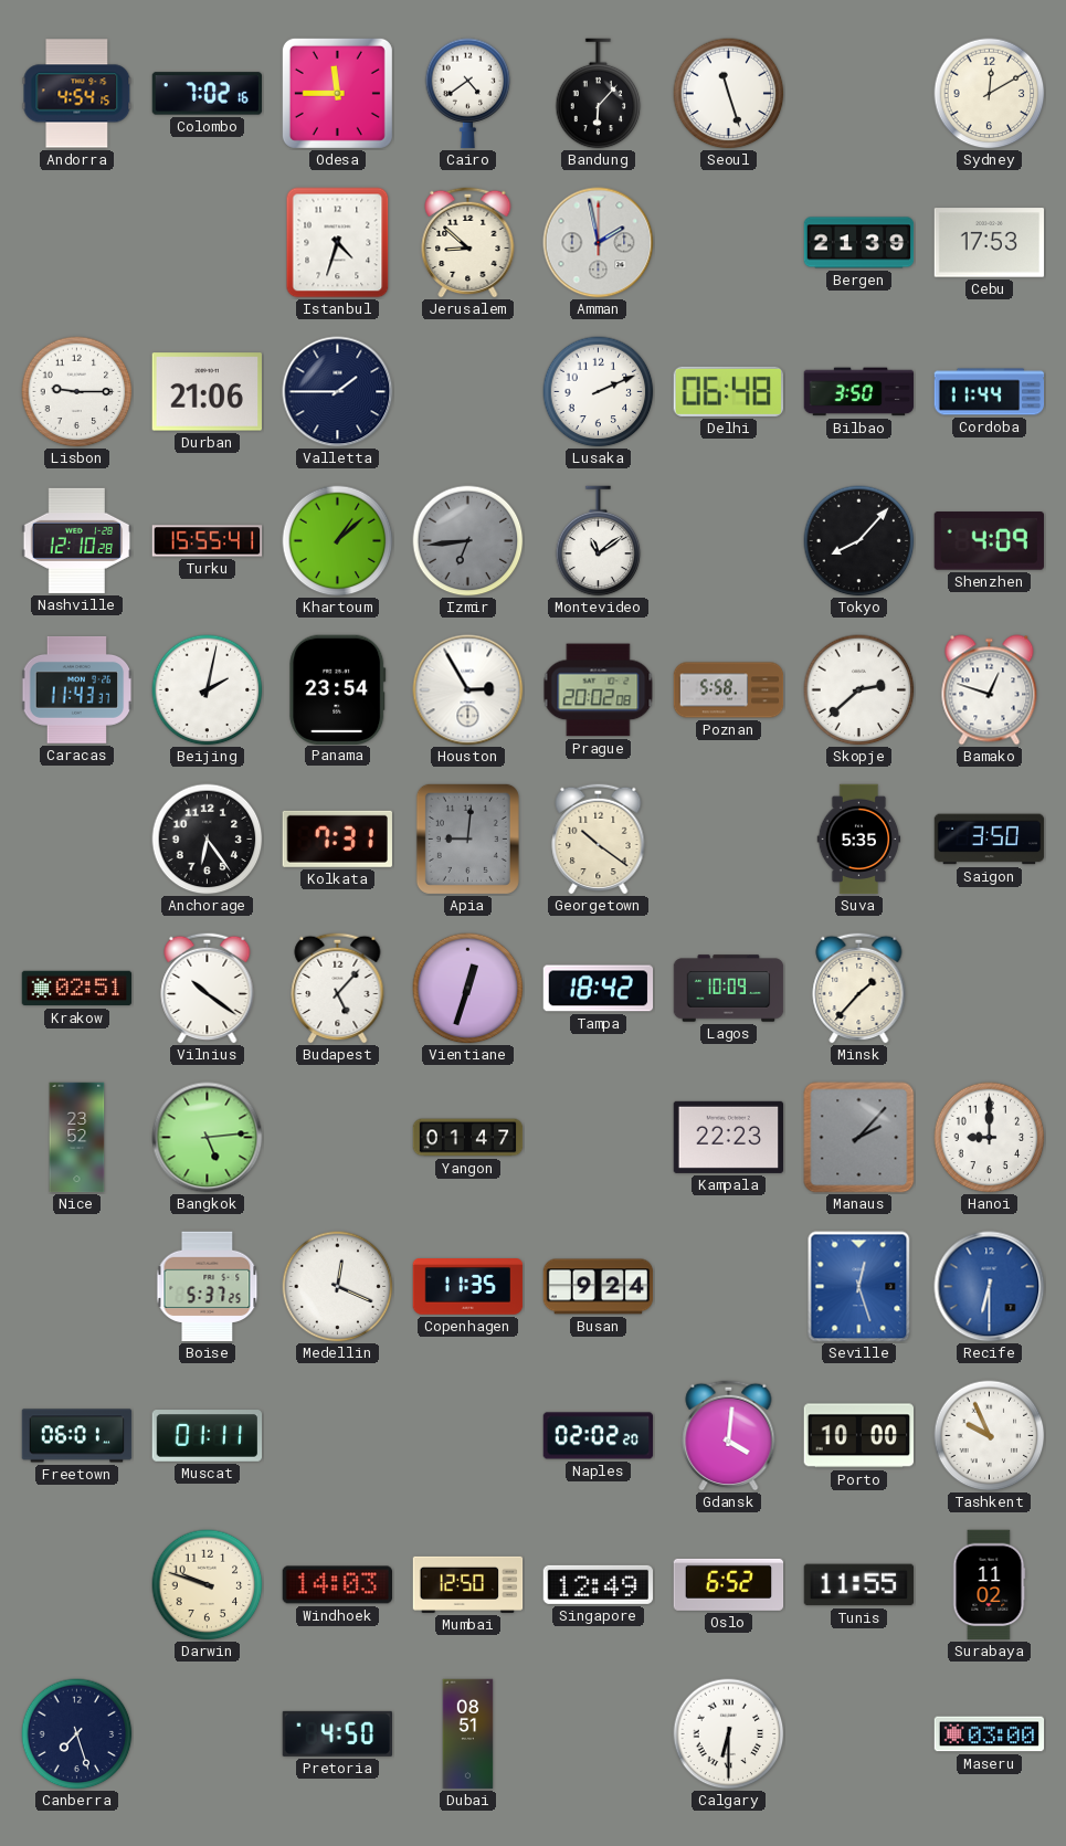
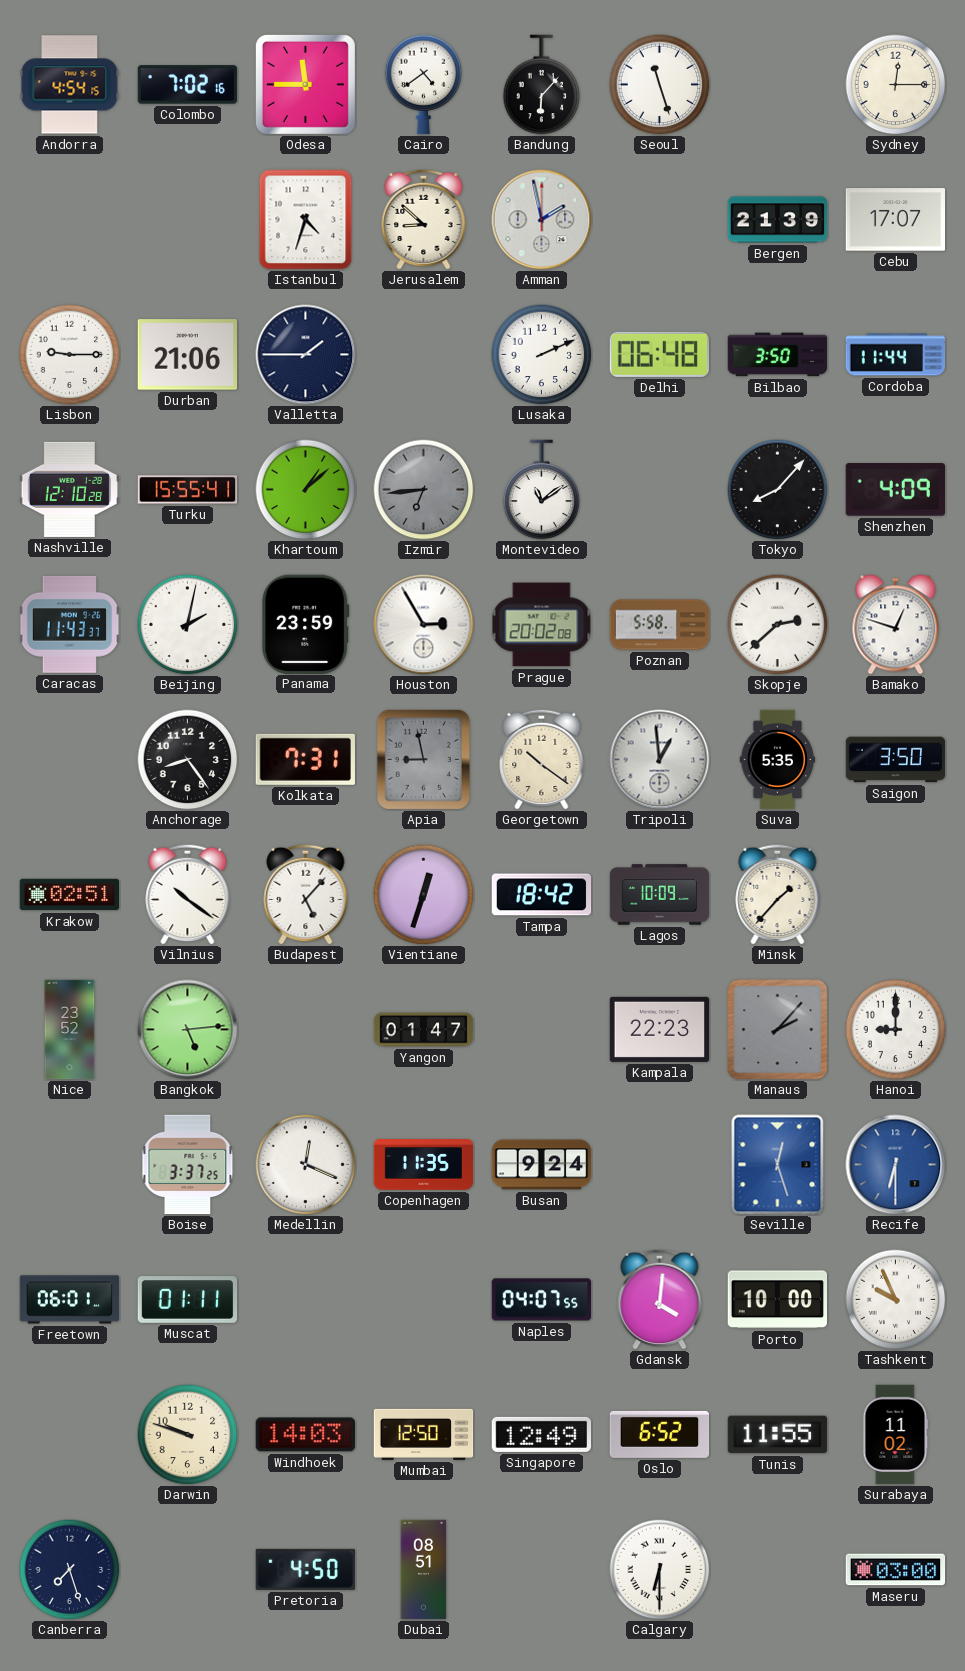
Sydney: 12:10 -> 12:15 (896, 85)
Cebu: 17:53 -> 17:07 (896, 220)
Panama: 23:54 -> 23:59 (306, 624)
Anchorage: 6:24 -> 8:24 (188, 760)
Apia: 9:01 -> 8:58 (423, 759)
Tripoli: none -> 12:59 (660, 760)
Boise: 5:37 -> 3:37 (188, 1165)
Naples: 02:02 -> 04:07 (542, 1300)
